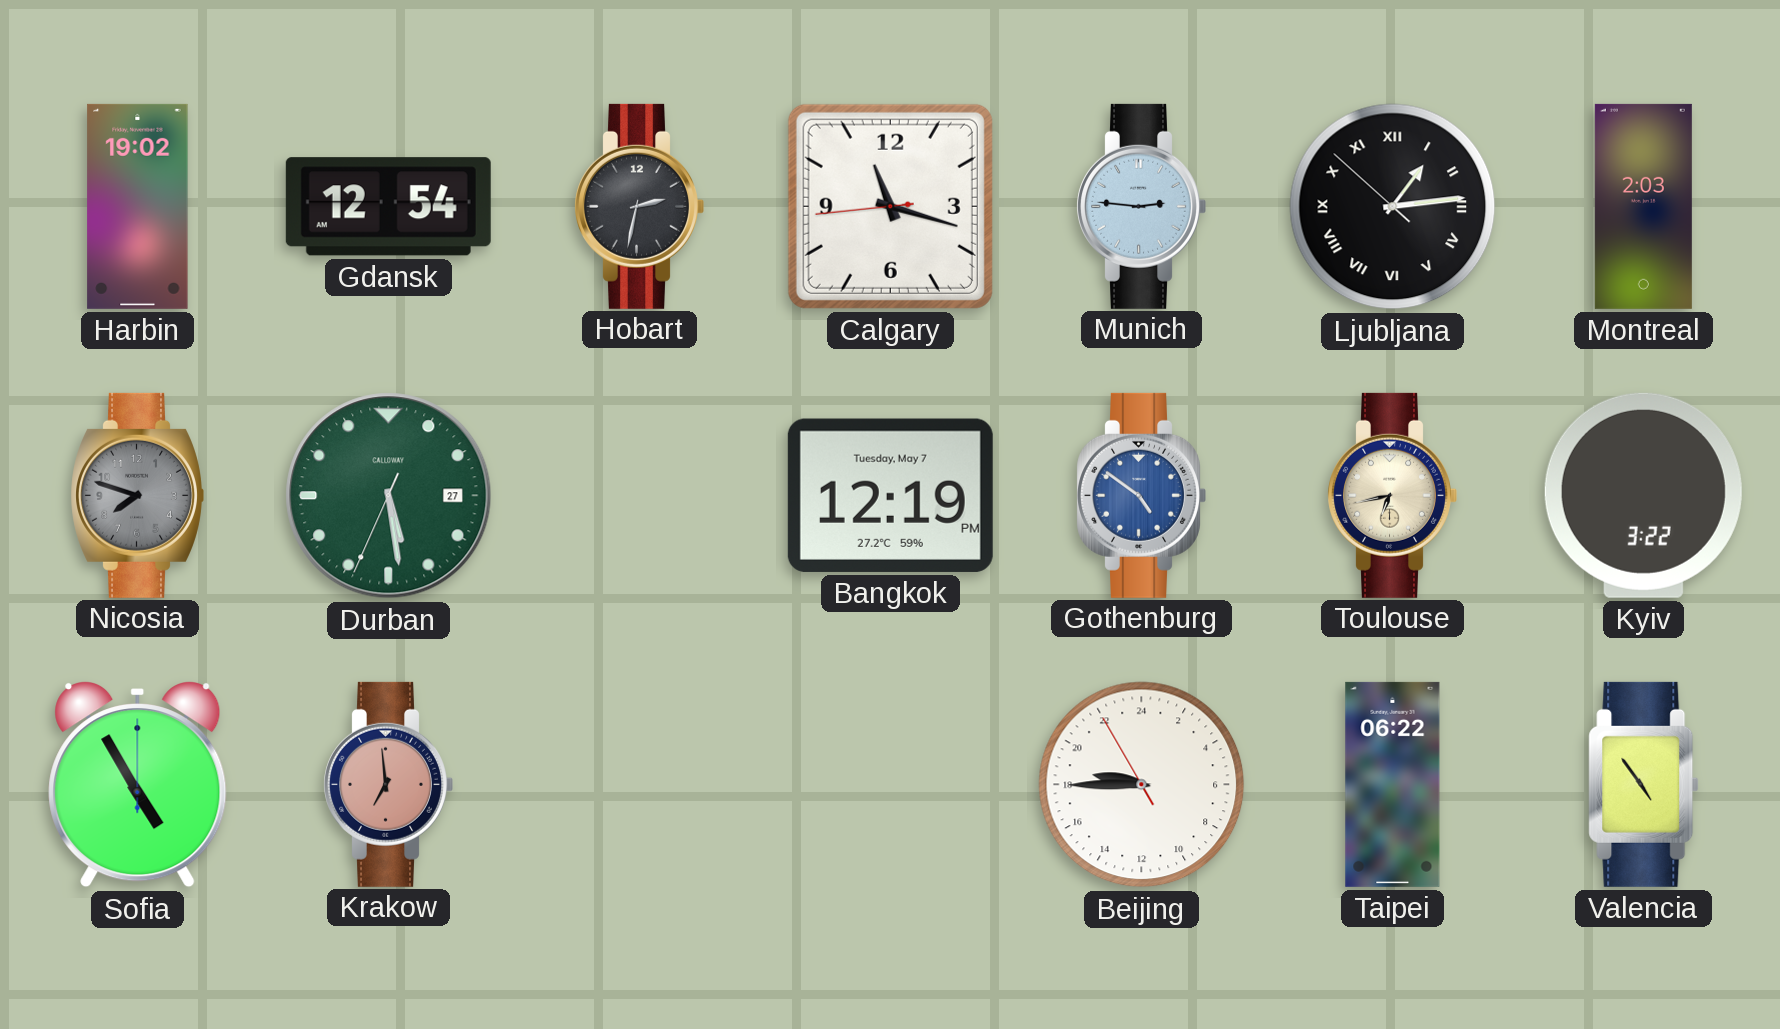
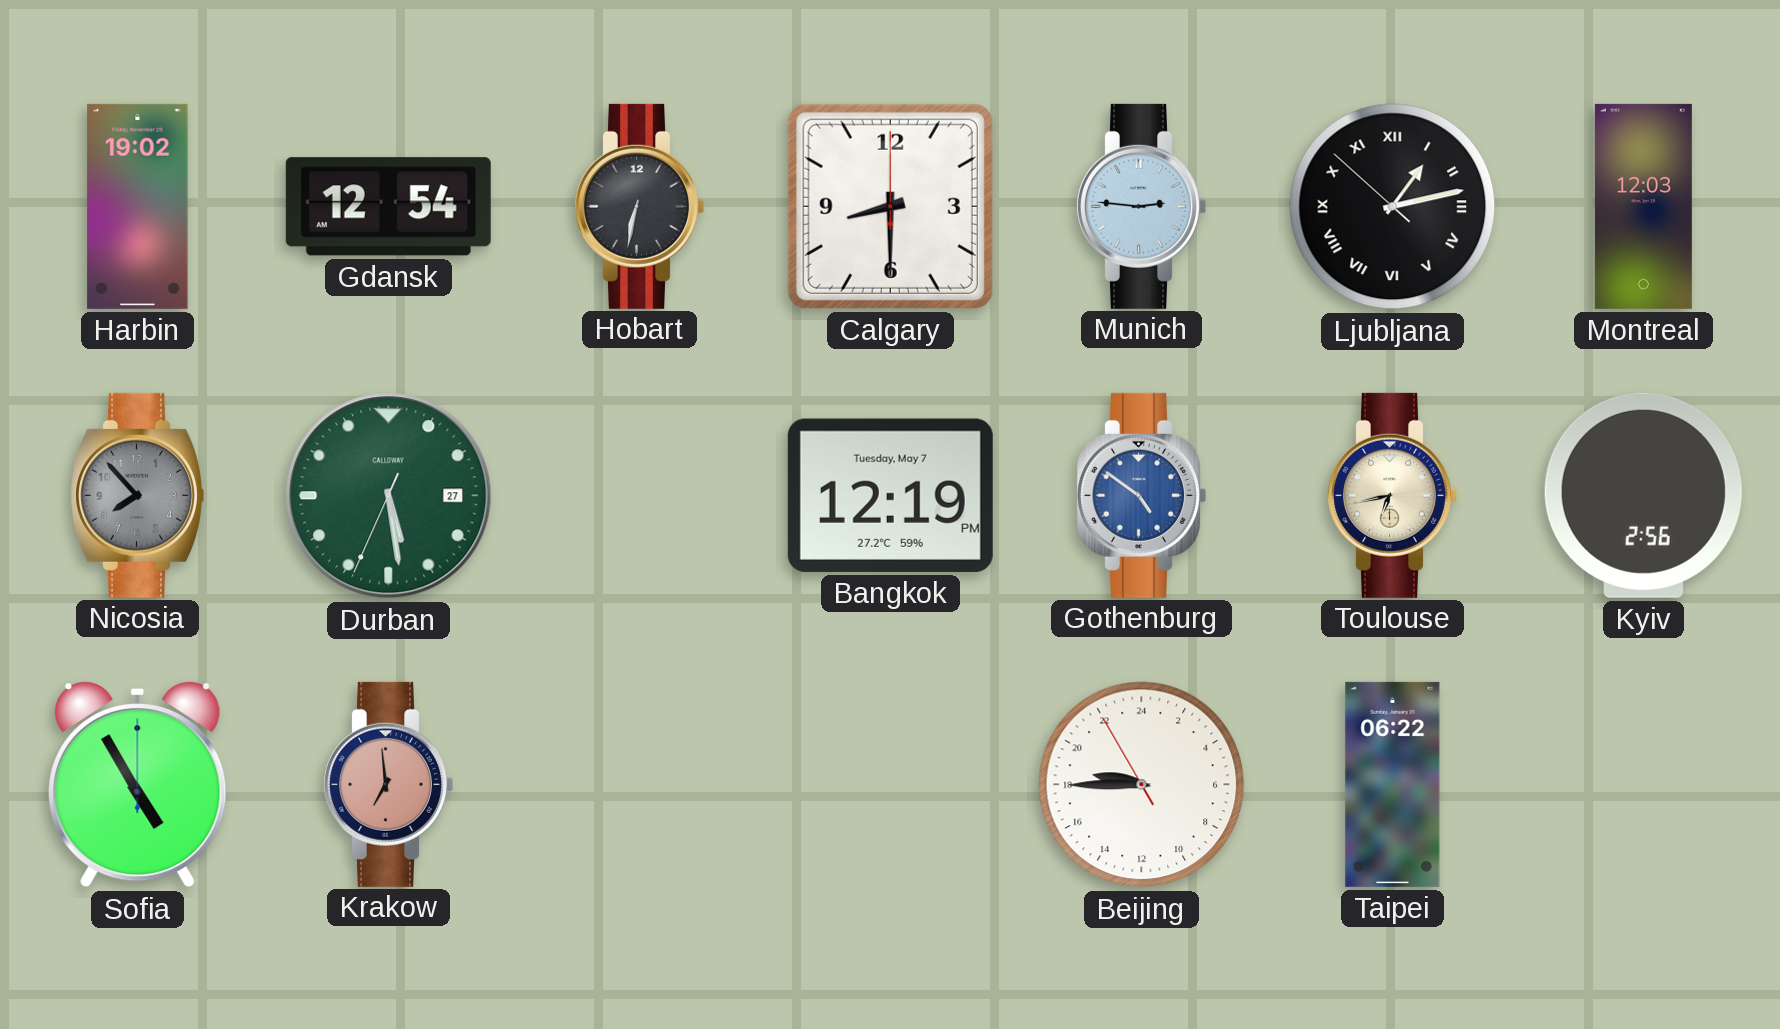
Hobart: 2:32 -> 6:32 (639, 206)
Calgary: 11:17 -> 8:30 (890, 206)
Ljubljana: 1:13 -> 1:12 (1393, 207)
Montreal: 2:03 -> 12:03 (1643, 206)
Nicosia: 7:48 -> 7:53 (137, 495)
Kyiv: 3:22 -> 2:56 (1643, 495)
Valencia: 4:54 -> none (1644, 784)
